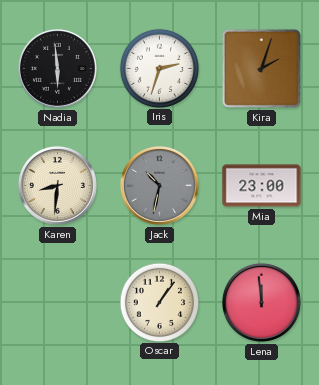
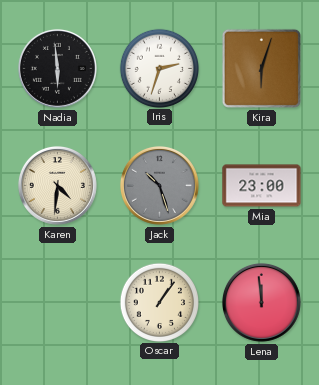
Kira: 2:03 -> 6:03 (261, 68)
Karen: 8:31 -> 4:31 (57, 185)
Jack: 10:32 -> 10:27 (159, 185)
